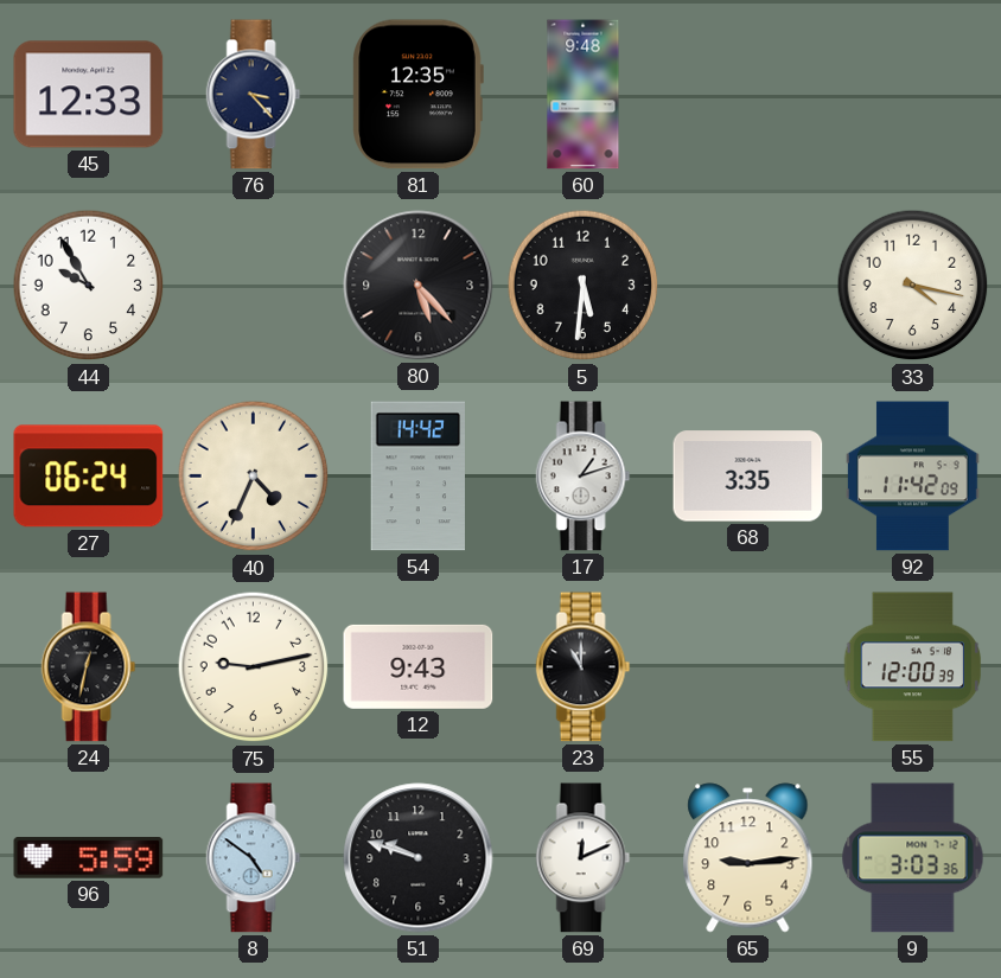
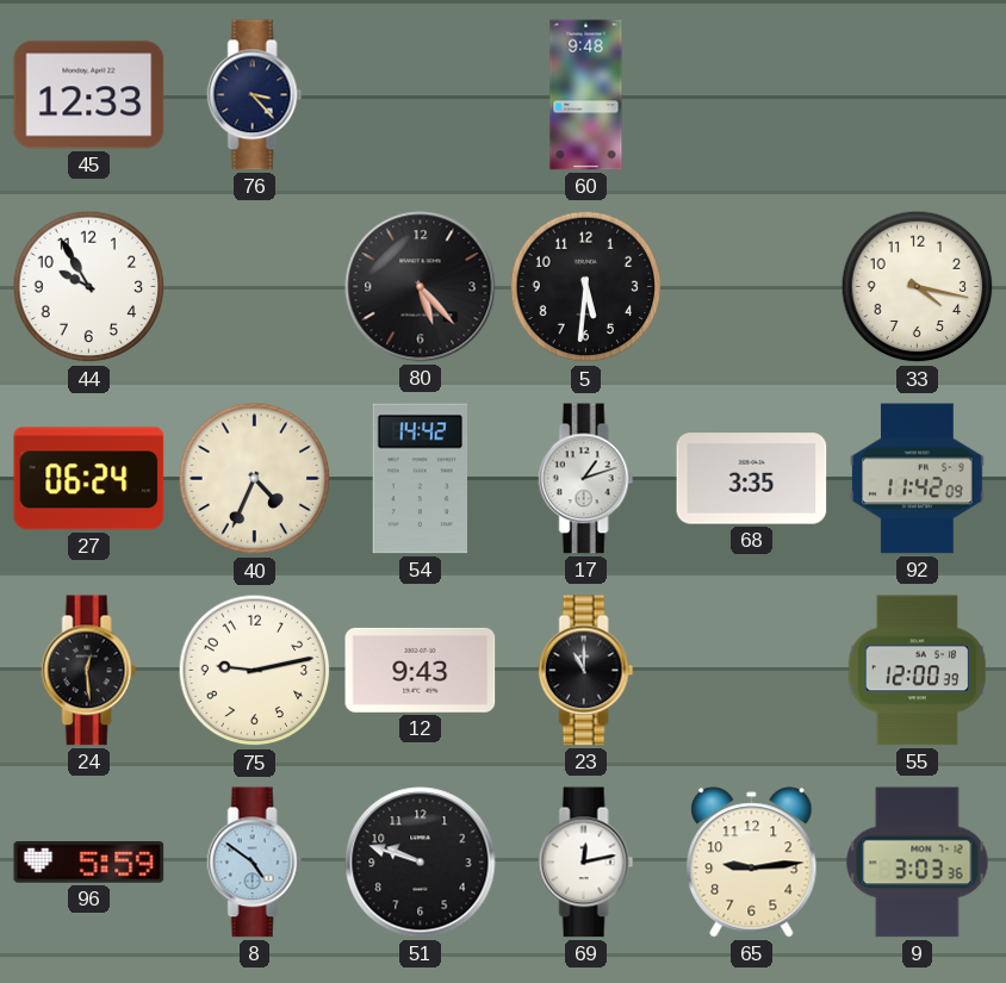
81: 12:35 -> none (417, 95)
24: 12:32 -> 12:29 (89, 671)
69: 12:11 -> 12:13 (586, 863)
